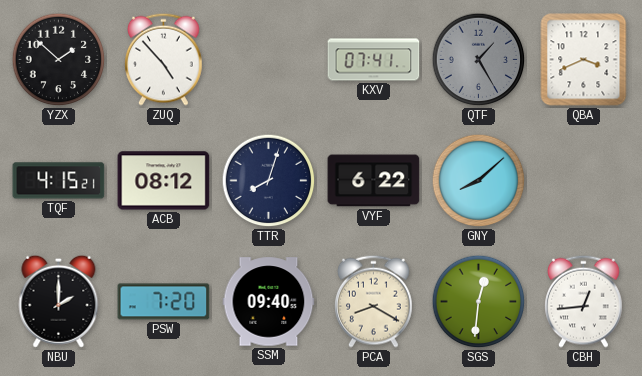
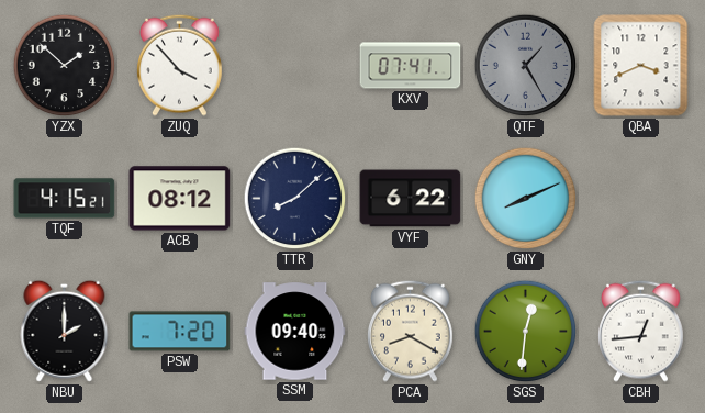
ZUQ: 4:53 -> 3:53 (180, 65)
TTR: 8:03 -> 8:08 (295, 199)
GNY: 8:08 -> 8:11 (526, 199)
